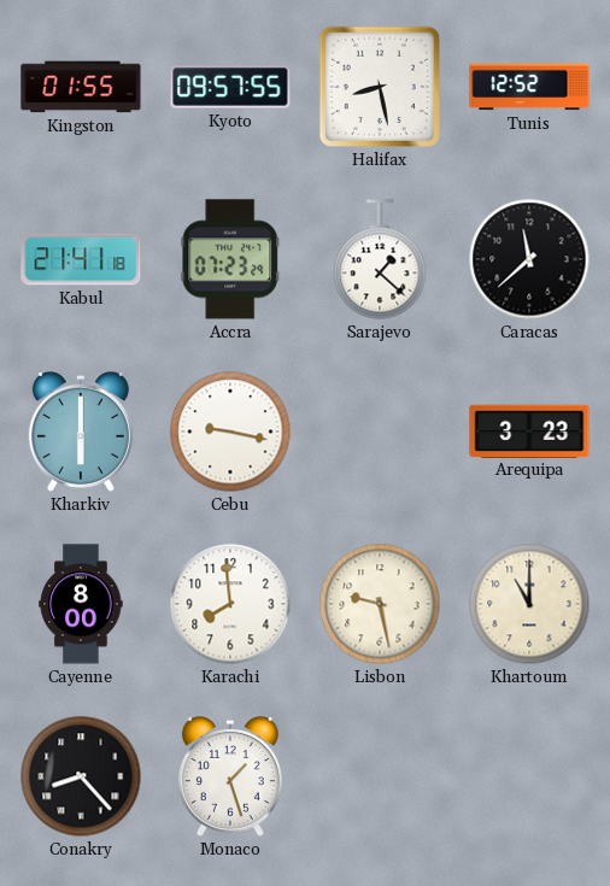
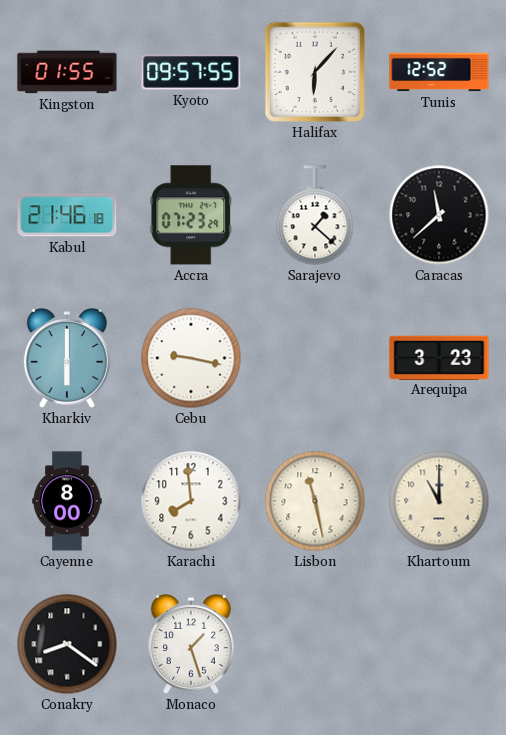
Halifax: 8:28 -> 6:07 (315, 72)
Kabul: 21:41 -> 21:46 (67, 215)
Lisbon: 9:28 -> 11:28 (315, 501)
Conakry: 8:23 -> 8:21 (67, 644)
